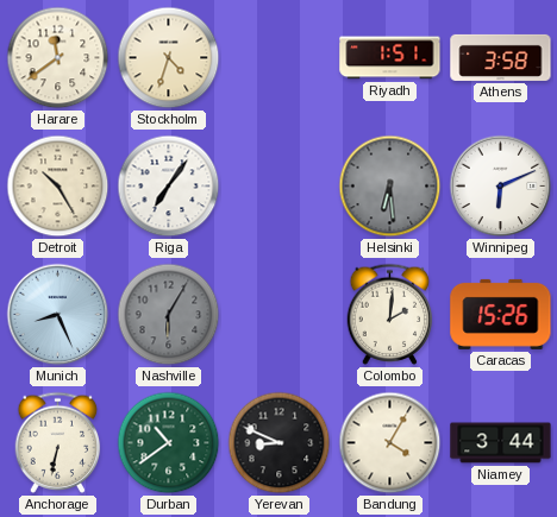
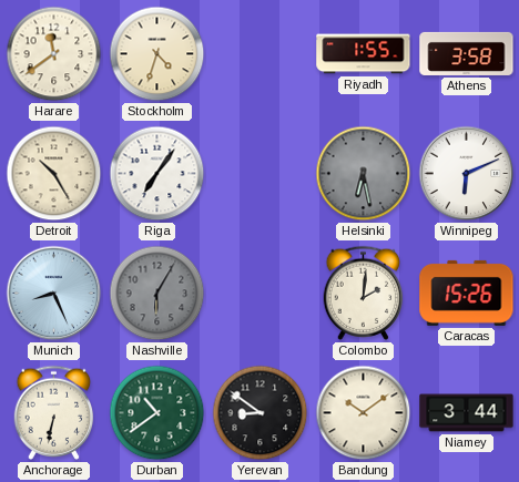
Riyadh: 1:51 -> 1:55 (364, 54)
Helsinki: 6:29 -> 6:28 (364, 174)
Yerevan: 8:49 -> 8:51 (261, 413)
Bandung: 4:05 -> 10:09 (364, 413)
